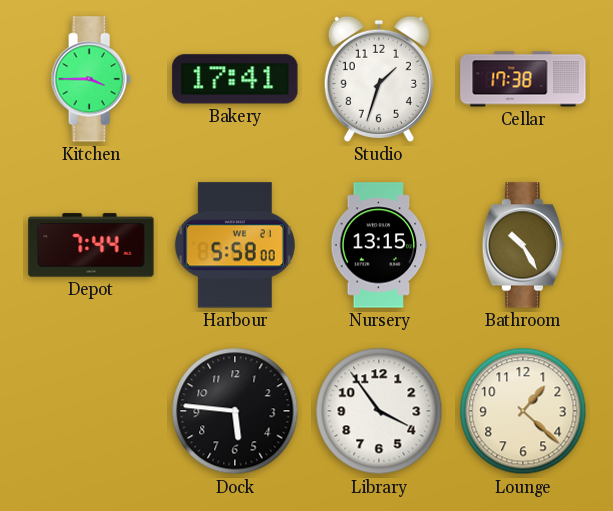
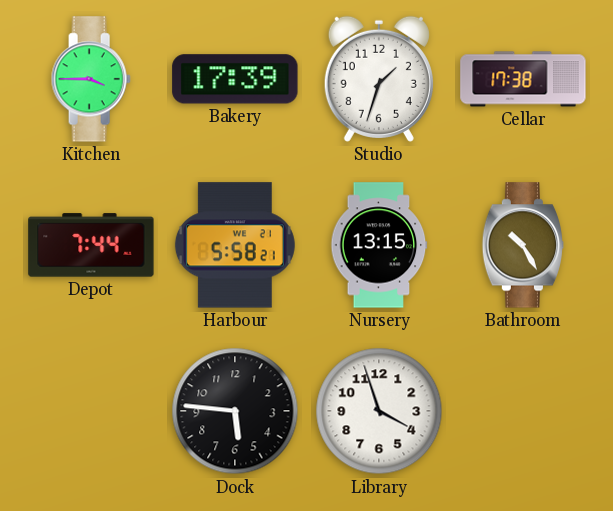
Bakery: 17:41 -> 17:39 (235, 79)
Harbour: 5:58:00 -> 5:58:21 (235, 245)
Library: 3:54 -> 3:57 (379, 411)
Lounge: 1:22 -> none (523, 411)
